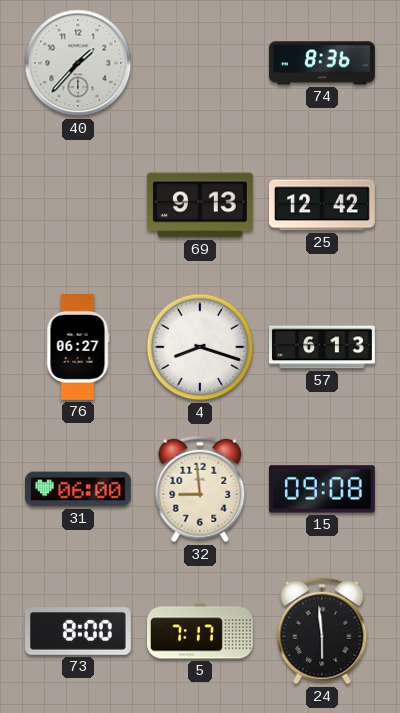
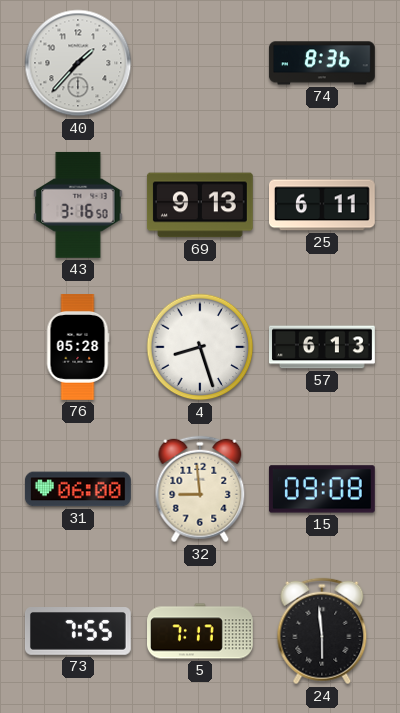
43: none -> 3:16 (78, 205)
25: 12:42 -> 6:11 (323, 205)
76: 06:27 -> 05:28 (78, 348)
4: 8:18 -> 8:27 (200, 347)
73: 8:00 -> 7:55 (78, 631)
